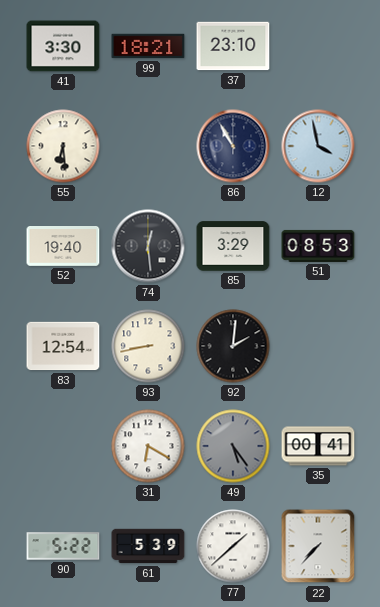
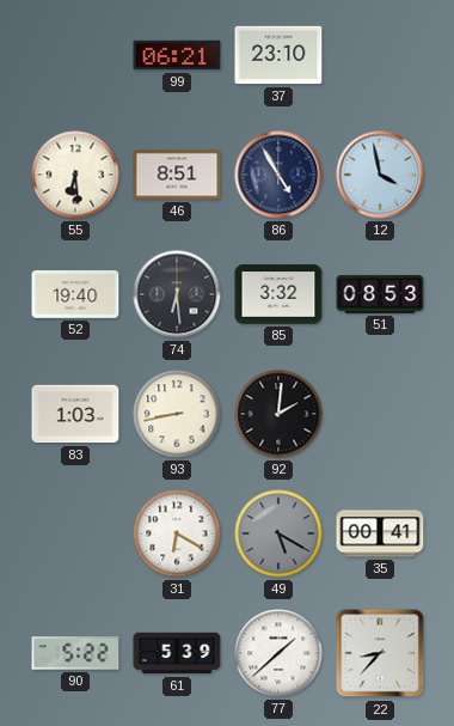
41: 3:30 -> none (63, 46)
99: 18:21 -> 06:21 (177, 55)
46: none -> 8:51 (177, 175)
86: 10:55 -> 4:55 (278, 175)
74: 12:29 -> 6:29 (177, 294)
85: 3:29 -> 3:32 (278, 294)
83: 12:54 -> 1:03 (75, 414)
49: 5:24 -> 5:20 (278, 533)
22: 7:37 -> 8:37 (380, 653)
